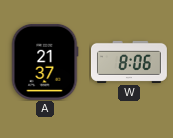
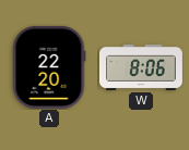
A: 21:37 -> 22:20 (49, 67)
